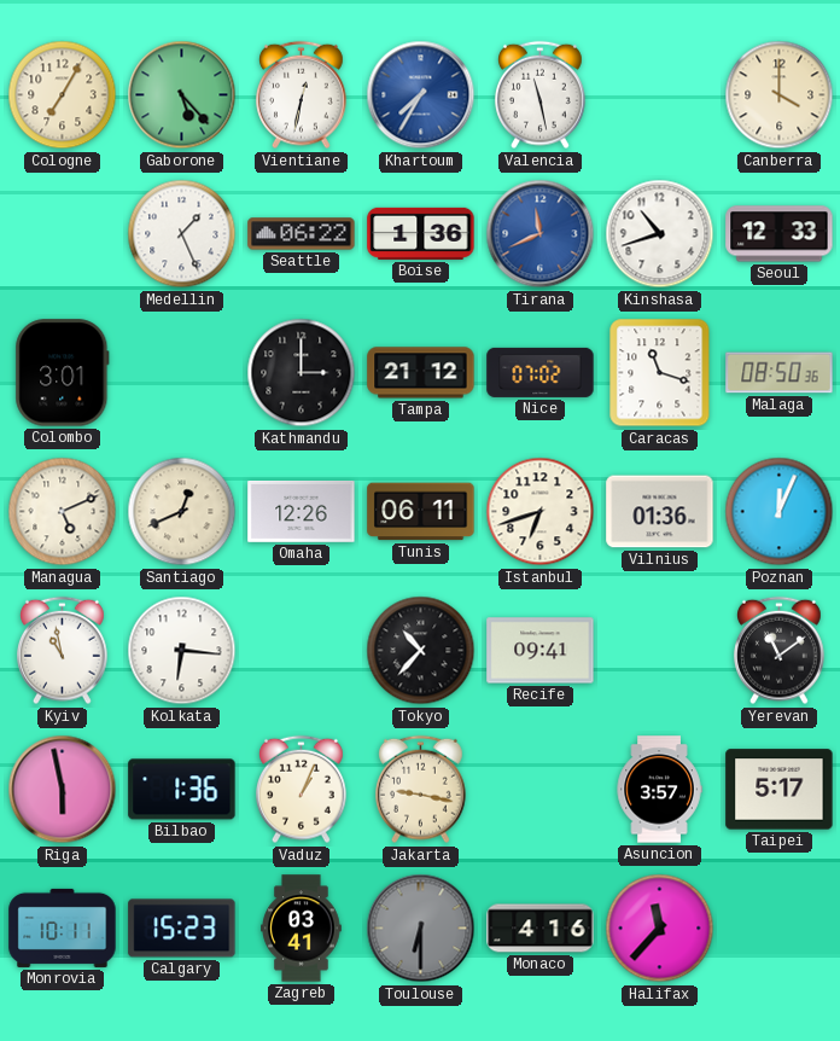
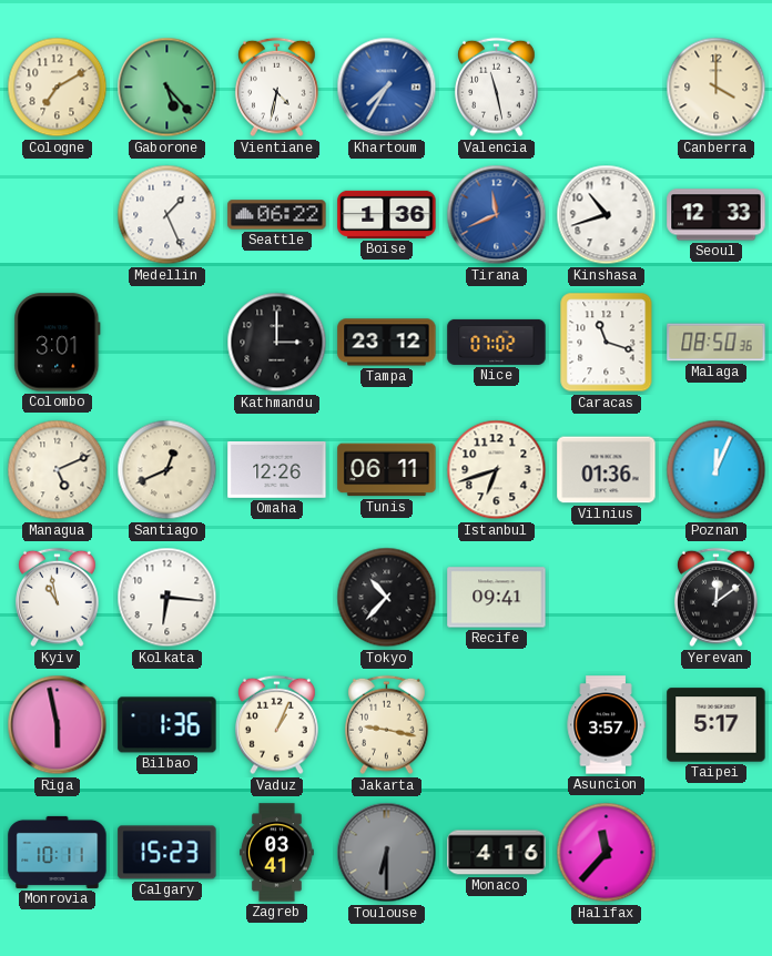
Cologne: 7:05 -> 7:10 (58, 88)
Vientiane: 12:32 -> 4:32 (277, 88)
Tampa: 21:12 -> 23:12 (387, 343)
Yerevan: 11:09 -> 12:09 (717, 598)
